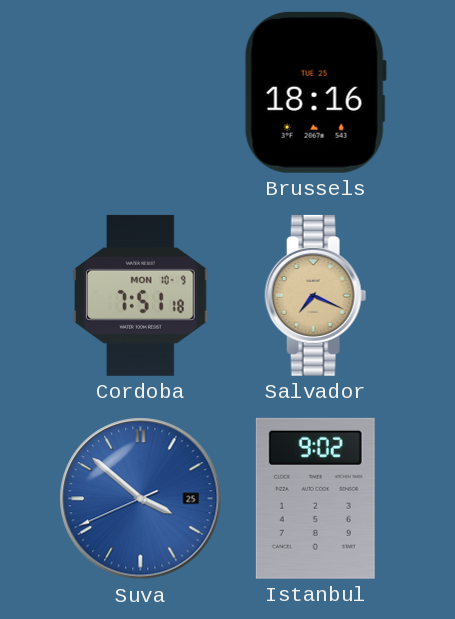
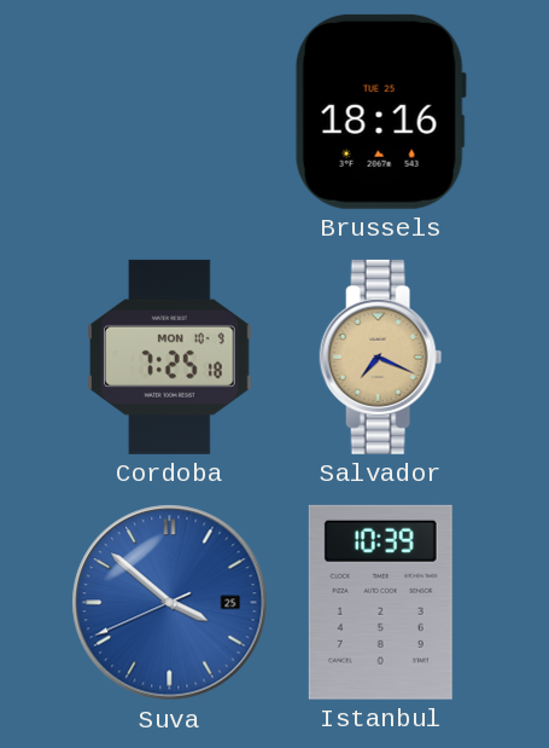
Cordoba: 7:51 -> 7:25 (170, 356)
Istanbul: 9:02 -> 10:39 (380, 602)
